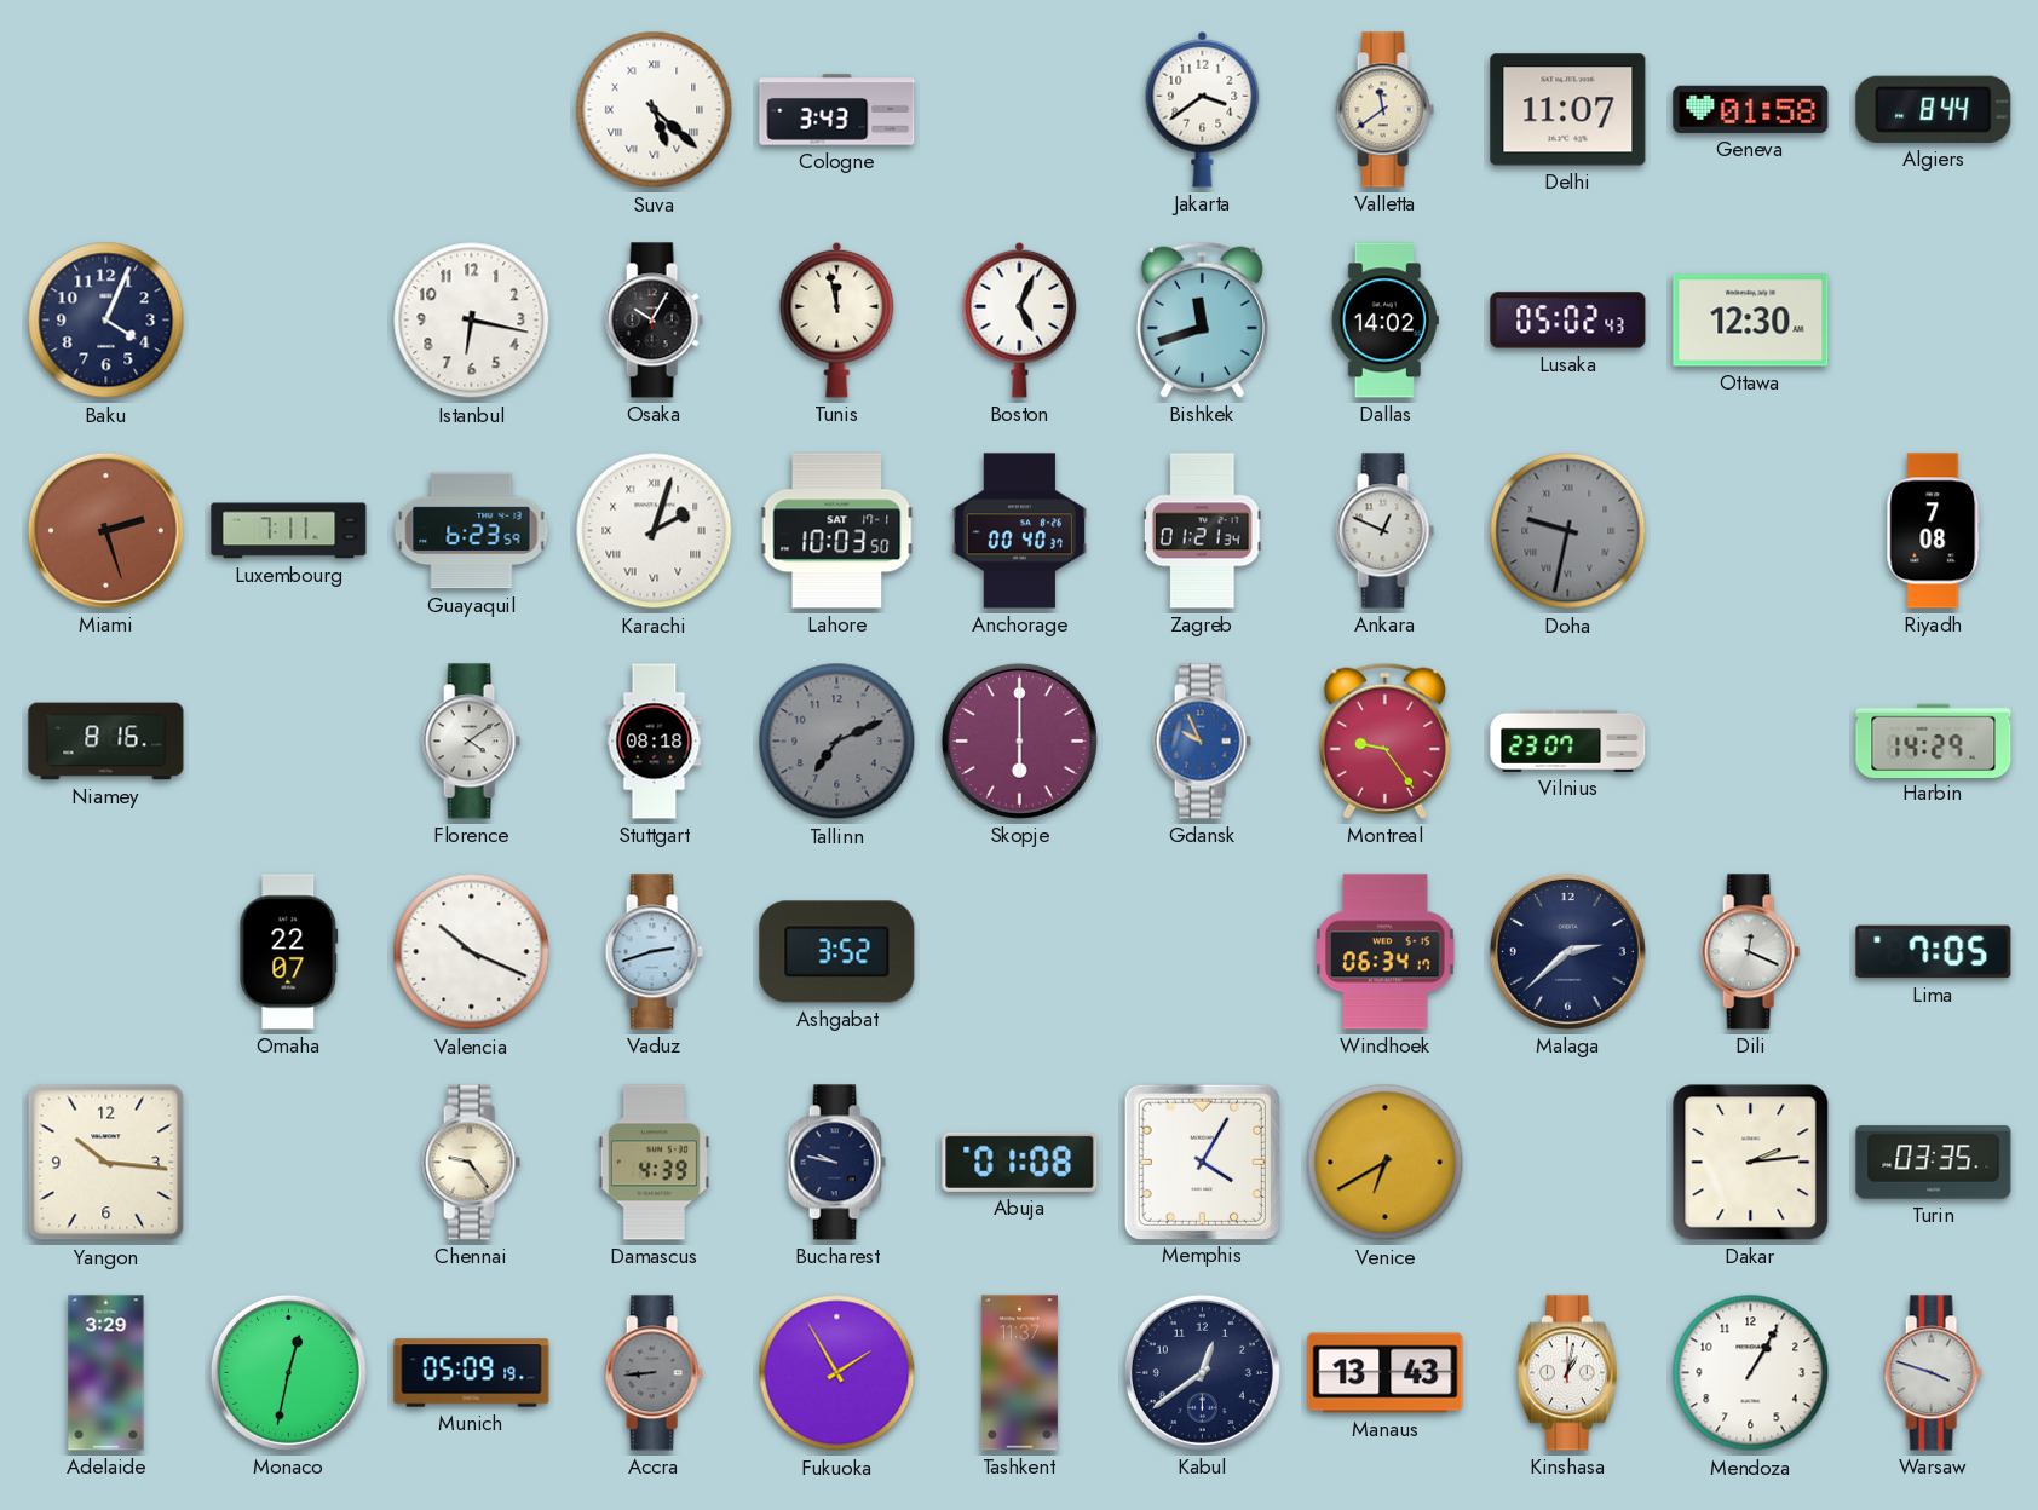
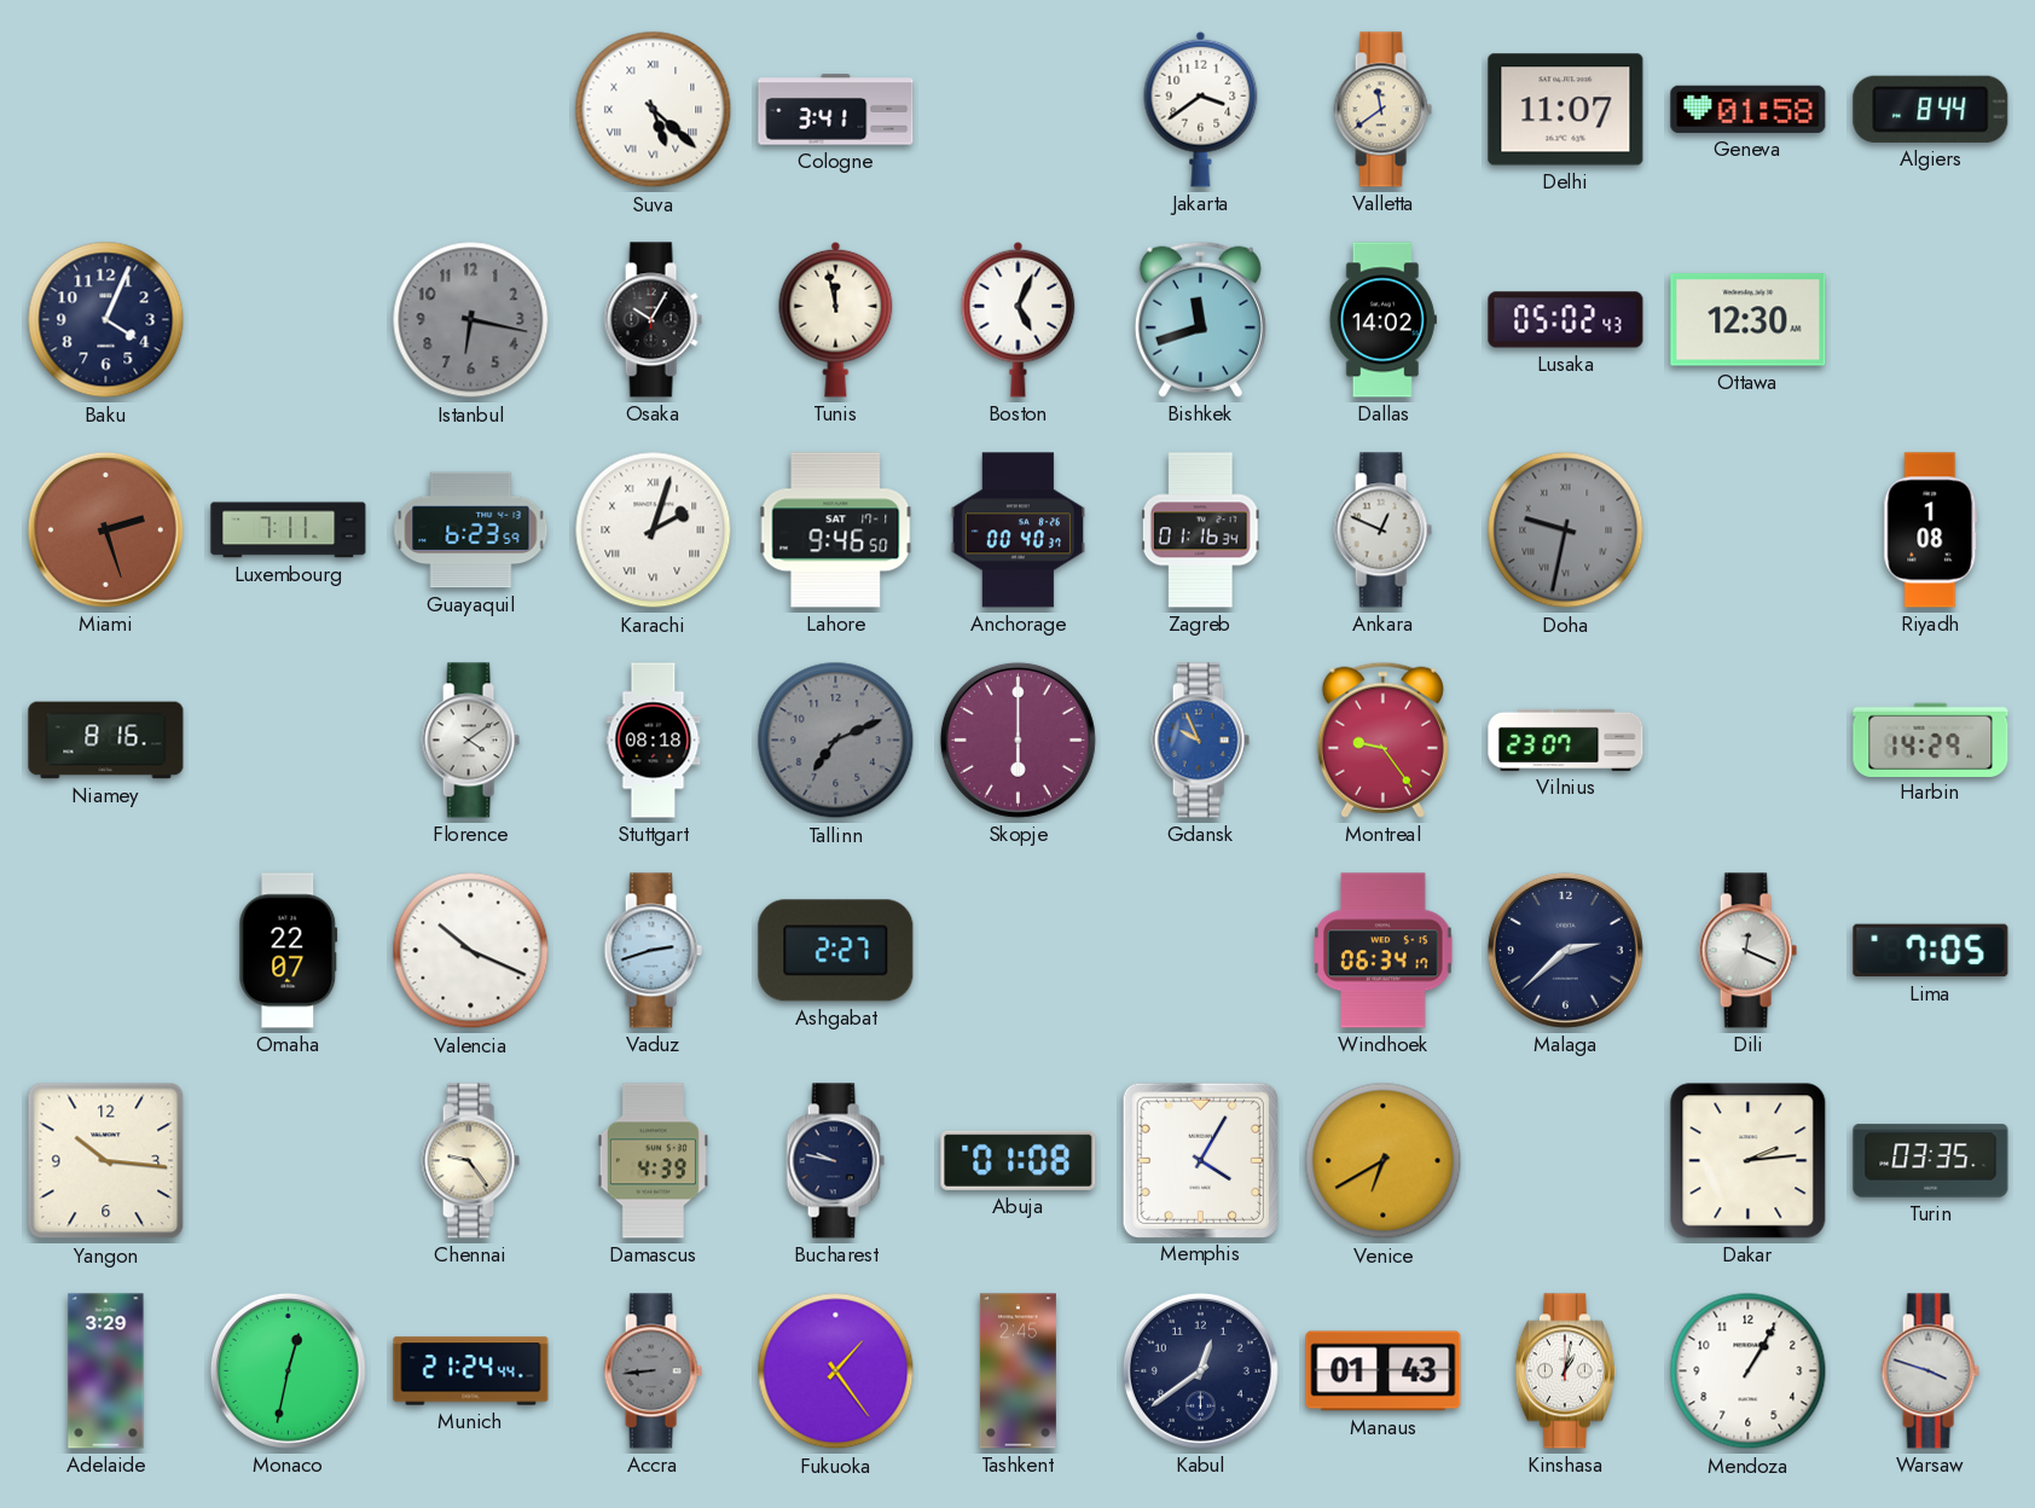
Cologne: 3:43 -> 3:41 (836, 110)
Istanbul dial: white -> grey (471, 320)
Lahore: 10:03 -> 9:46 (836, 530)
Zagreb: 01:21 -> 01:16 (1200, 530)
Riyadh: 7:08 -> 1:08 (1931, 530)
Ashgabat: 3:52 -> 2:27 (836, 951)
Munich: 05:09 -> 21:24 (471, 1371)
Fukuoka: 1:55 -> 1:24 (836, 1371)
Tashkent: 11:37 -> 2:45 (1017, 1371)
Manaus: 13:43 -> 01:43 (1384, 1371)
